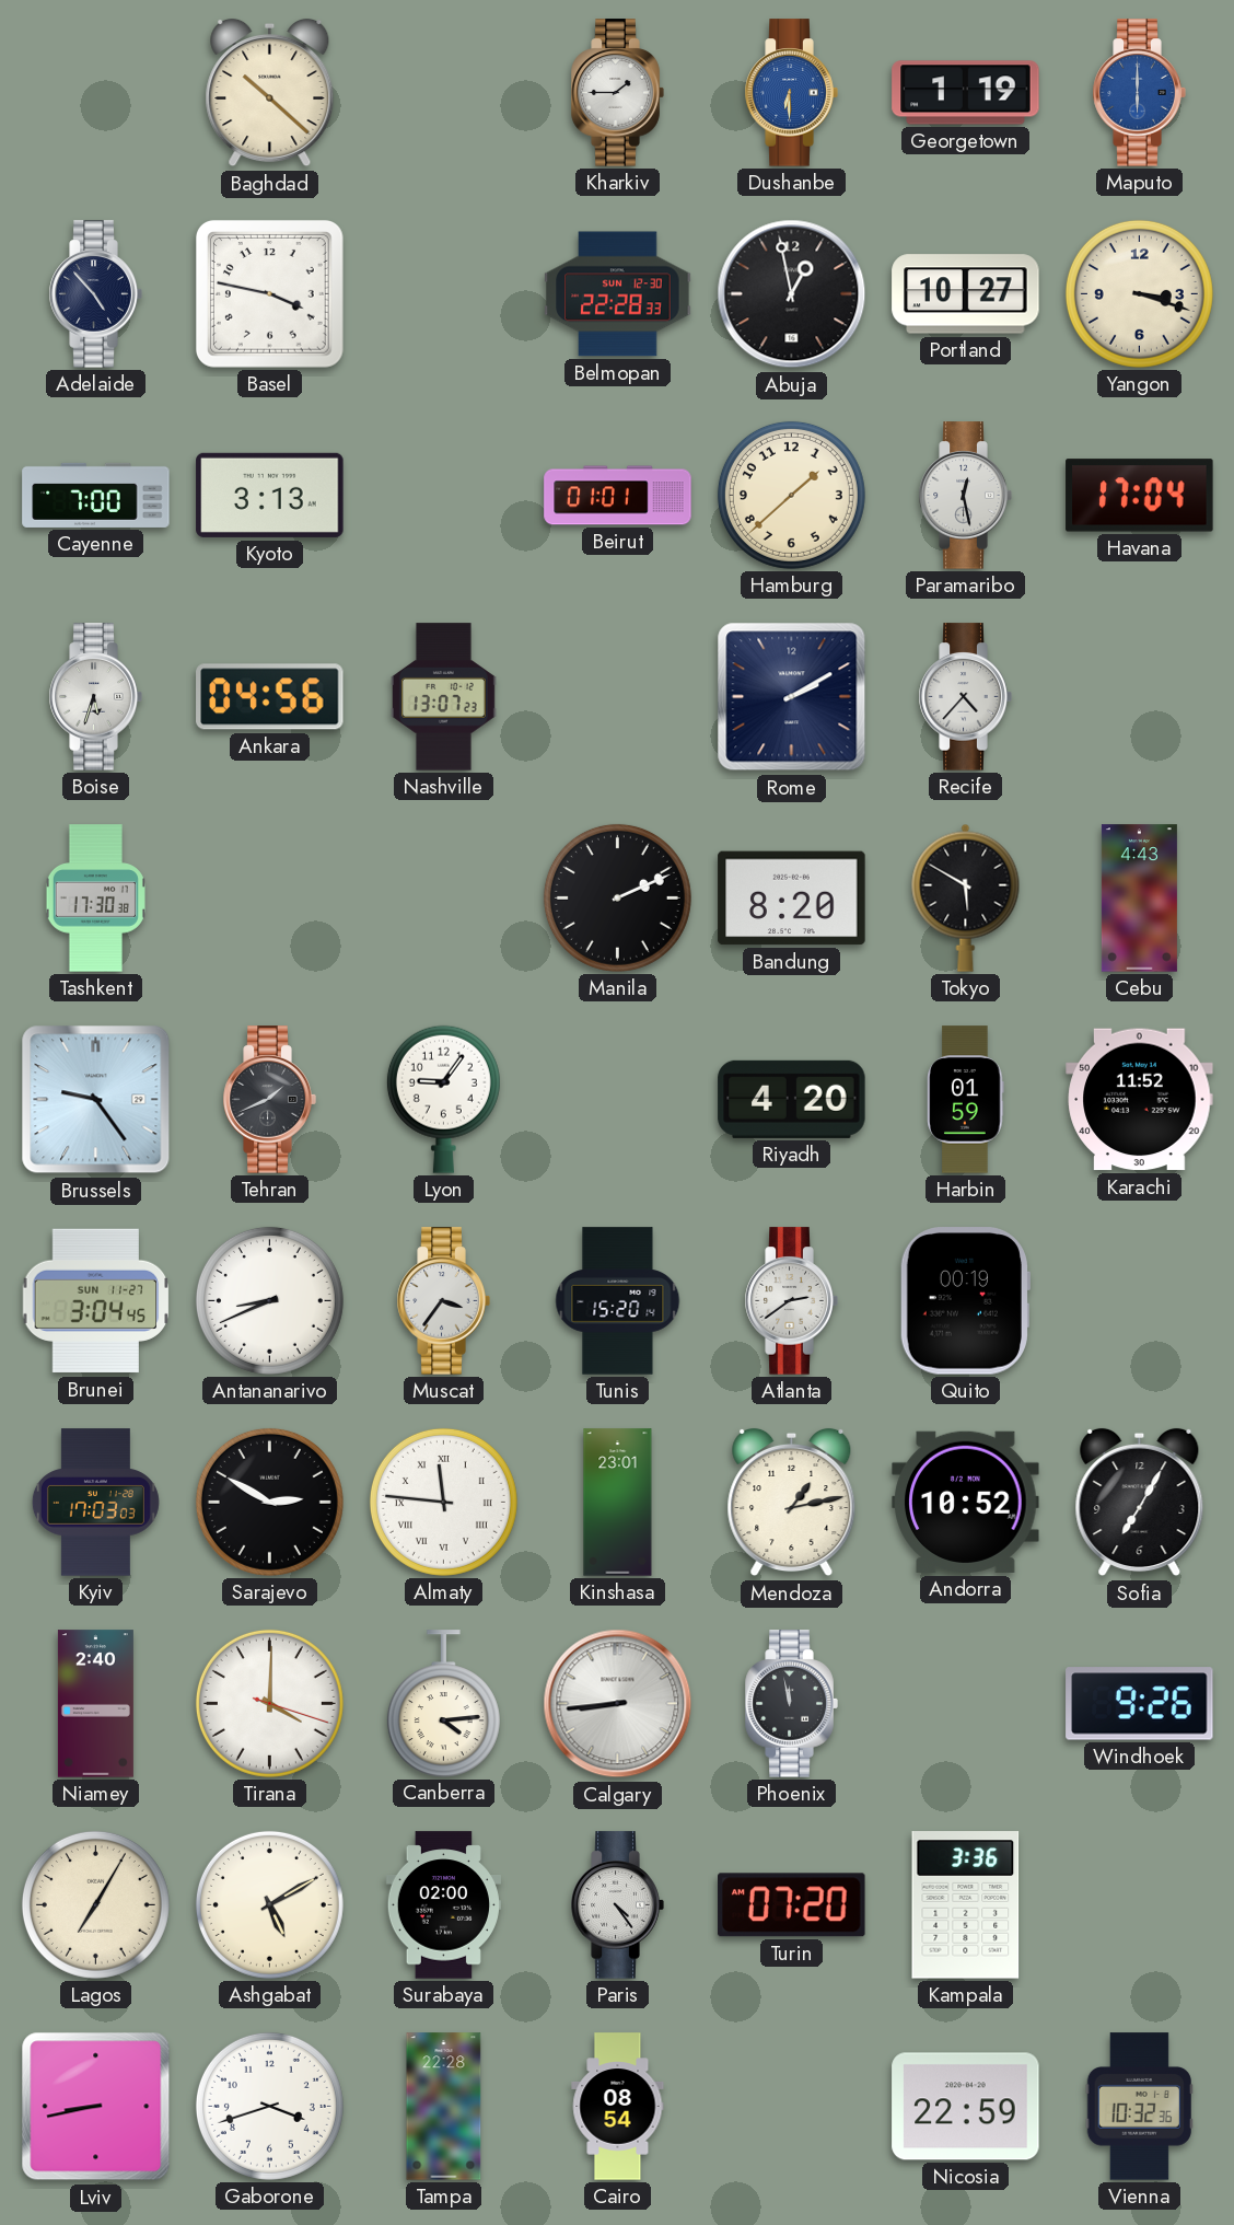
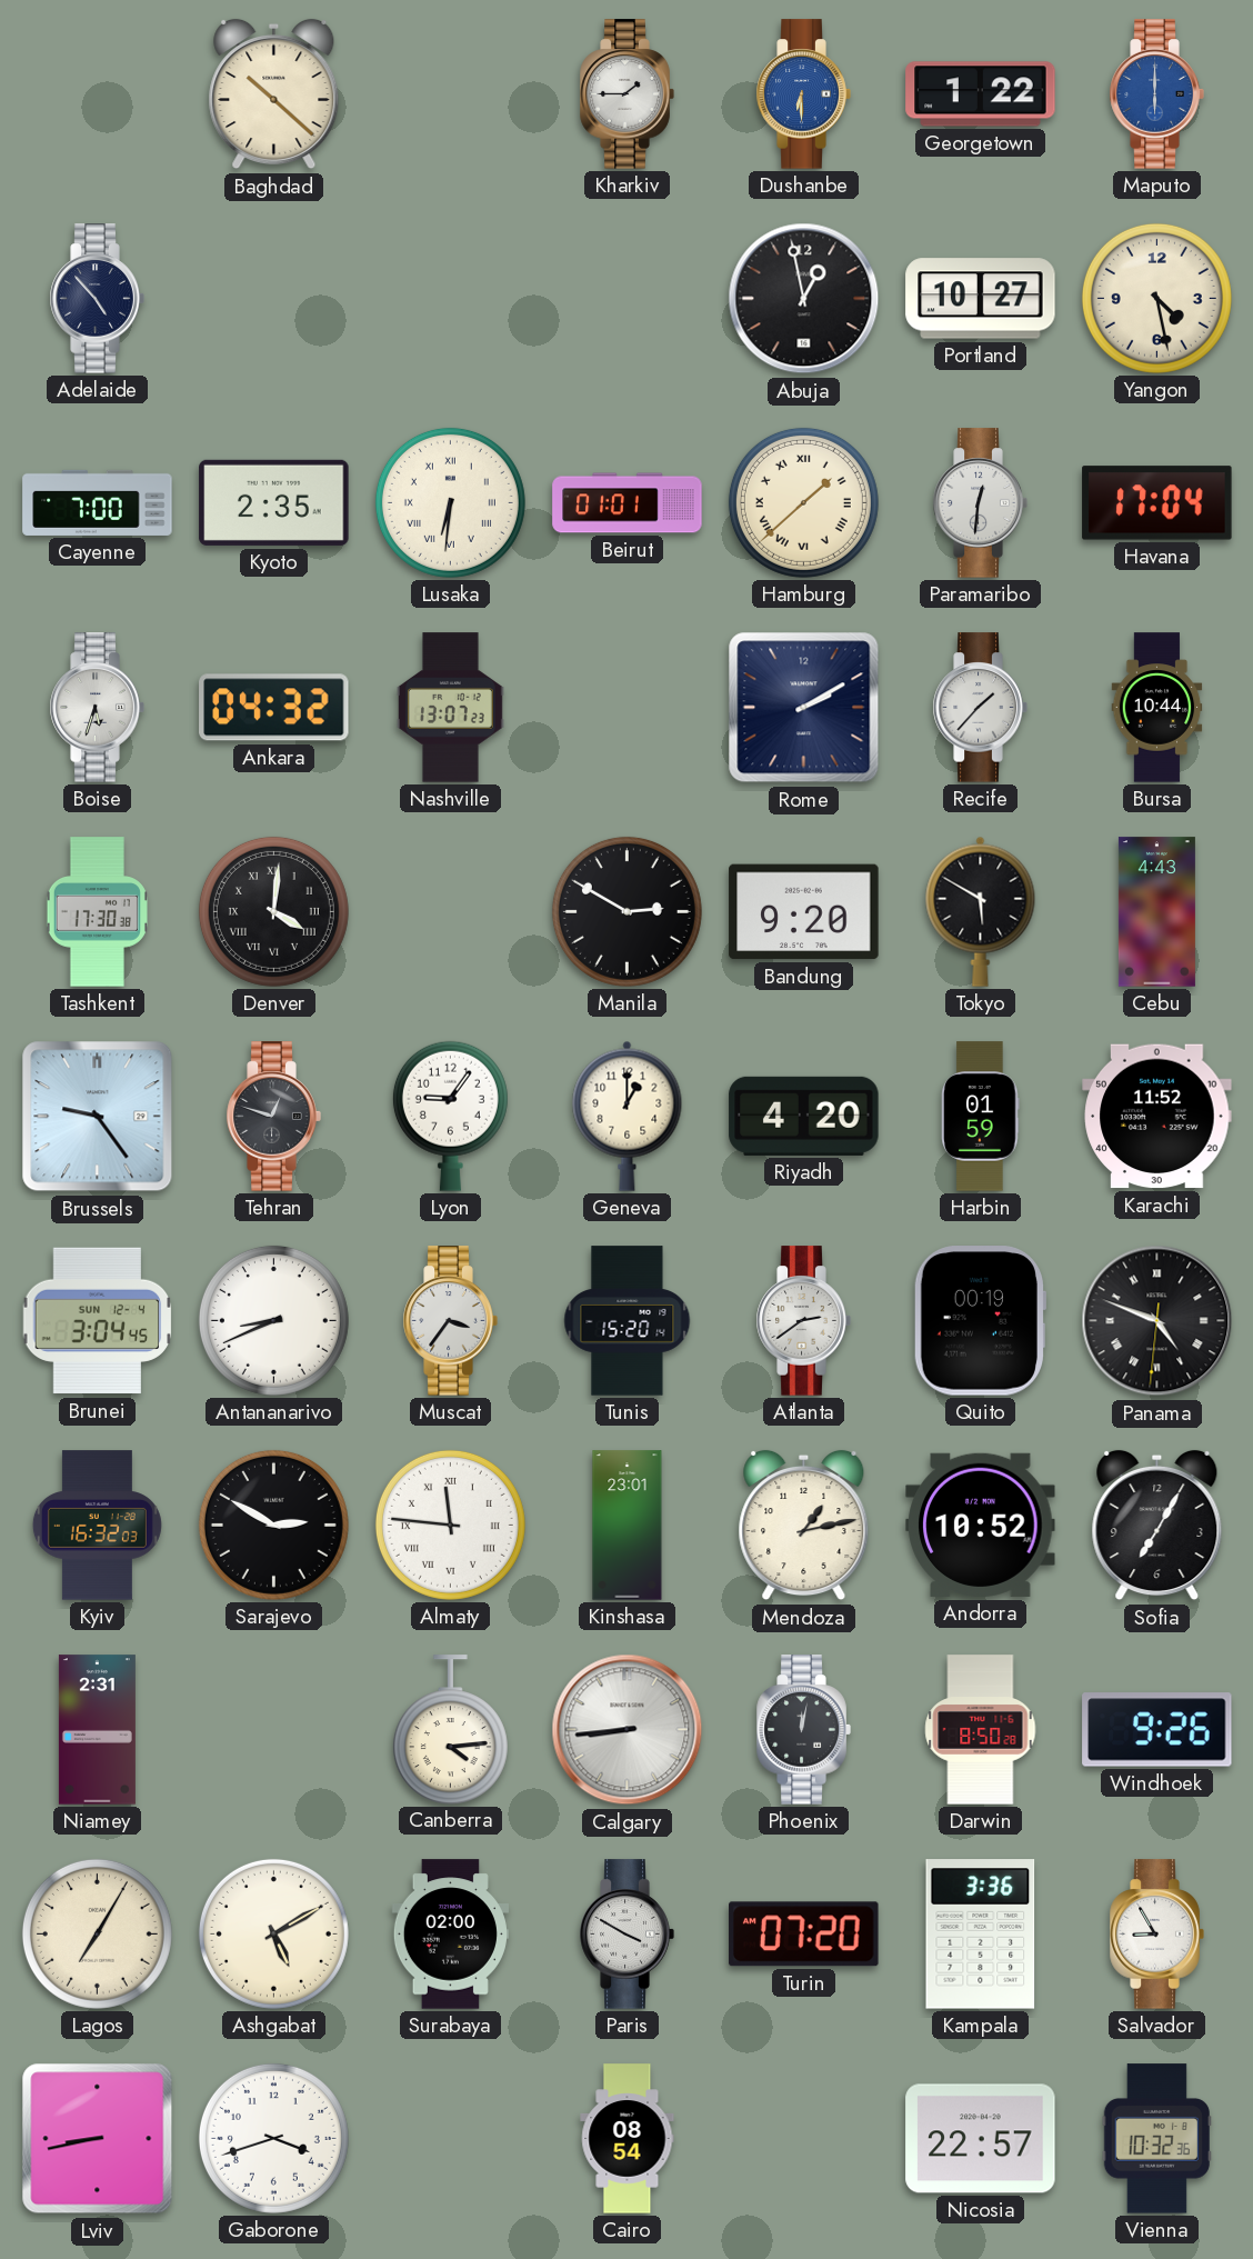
Georgetown: 1:19 -> 1:22 (981, 94)
Basel: 3:47 -> none (270, 294)
Belmopan: 22:28 -> none (618, 294)
Yangon: 3:18 -> 4:28 (1156, 298)
Kyoto: 3:13 -> 2:35 (274, 502)
Lusaka: none -> 6:31 (450, 502)
Hamburg numerals: Arabic -> Roman (803, 502)
Paramaribo: 12:28 -> 12:31 (980, 503)
Ankara: 04:56 -> 04:32 (274, 708)
Recife: 4:37 -> 1:37 (980, 708)
Bursa: none -> 10:44 (1157, 708)
Denver: none -> 4:01 (273, 911)
Manila: 2:11 -> 2:50 (626, 911)
Bandung: 8:20 -> 9:20 (804, 912)
Tehran: 1:41 -> 12:48 (273, 1117)
Geneva: none -> 1:00 (628, 1116)
Brunei date: SUN 11-27 -> SUN 12-4 (98, 1321)
Panama: none -> 4:48 (1157, 1321)
Kyiv: 17:03 -> 16:32 (97, 1526)
Niamey: 2:40 -> 2:31 (97, 1730)
Tirana: 4:00 -> none (269, 1703)
Phoenix: 11:58 -> 12:02 (803, 1730)
Darwin: none -> 8:50 (981, 1730)
Paris: 4:24 -> 3:50 (626, 1935)
Salvador: none -> 8:55 (1156, 1935)
Tampa: 22:28 -> none (444, 2107)
Nicosia: 22:59 -> 22:57 (981, 2139)
